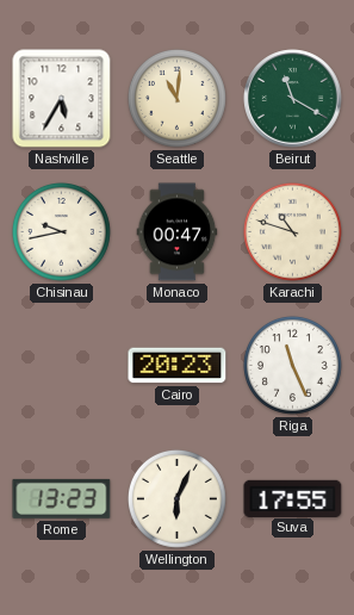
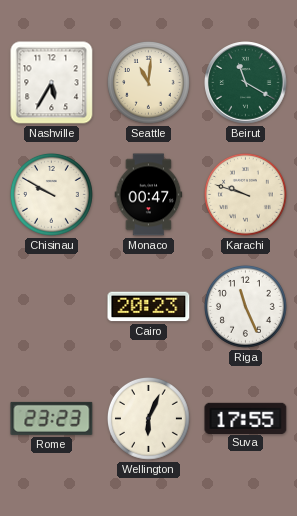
Chisinau: 9:43 -> 9:50 (51, 194)
Karachi: 10:48 -> 9:48 (245, 194)
Rome: 13:23 -> 23:23 (52, 418)
